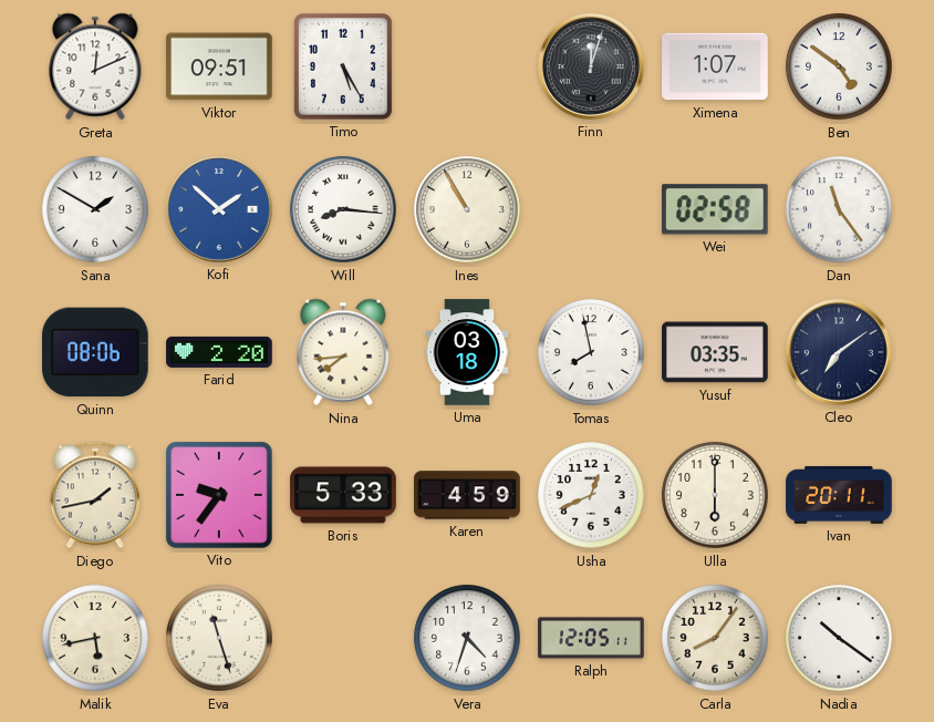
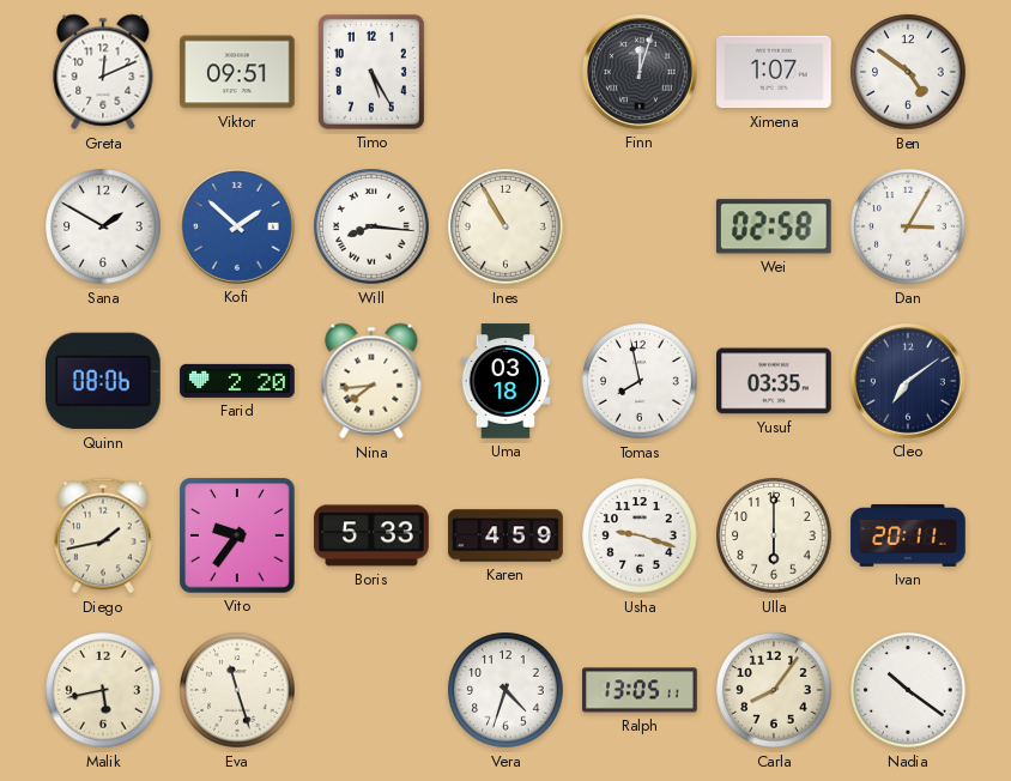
Dan: 11:24 -> 3:05 (908, 226)
Usha: 12:41 -> 9:18 (640, 535)
Ralph: 12:05 -> 13:05 (640, 690)
